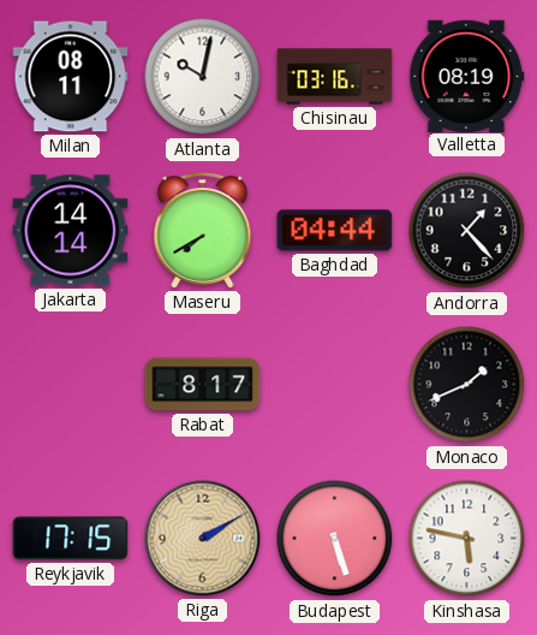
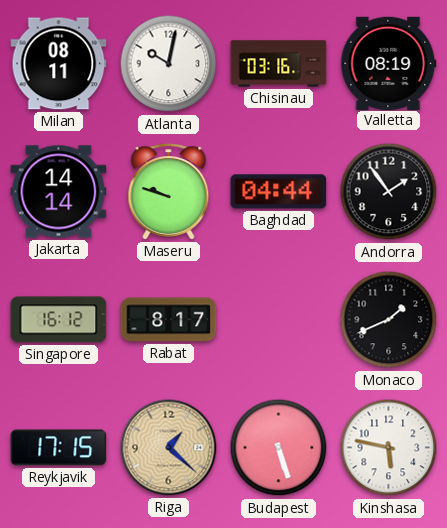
Maseru: 7:40 -> 9:48 (169, 192)
Andorra: 1:23 -> 1:54 (389, 192)
Singapore: none -> 16:12 (59, 320)
Riga: 2:10 -> 1:22 (169, 448)
